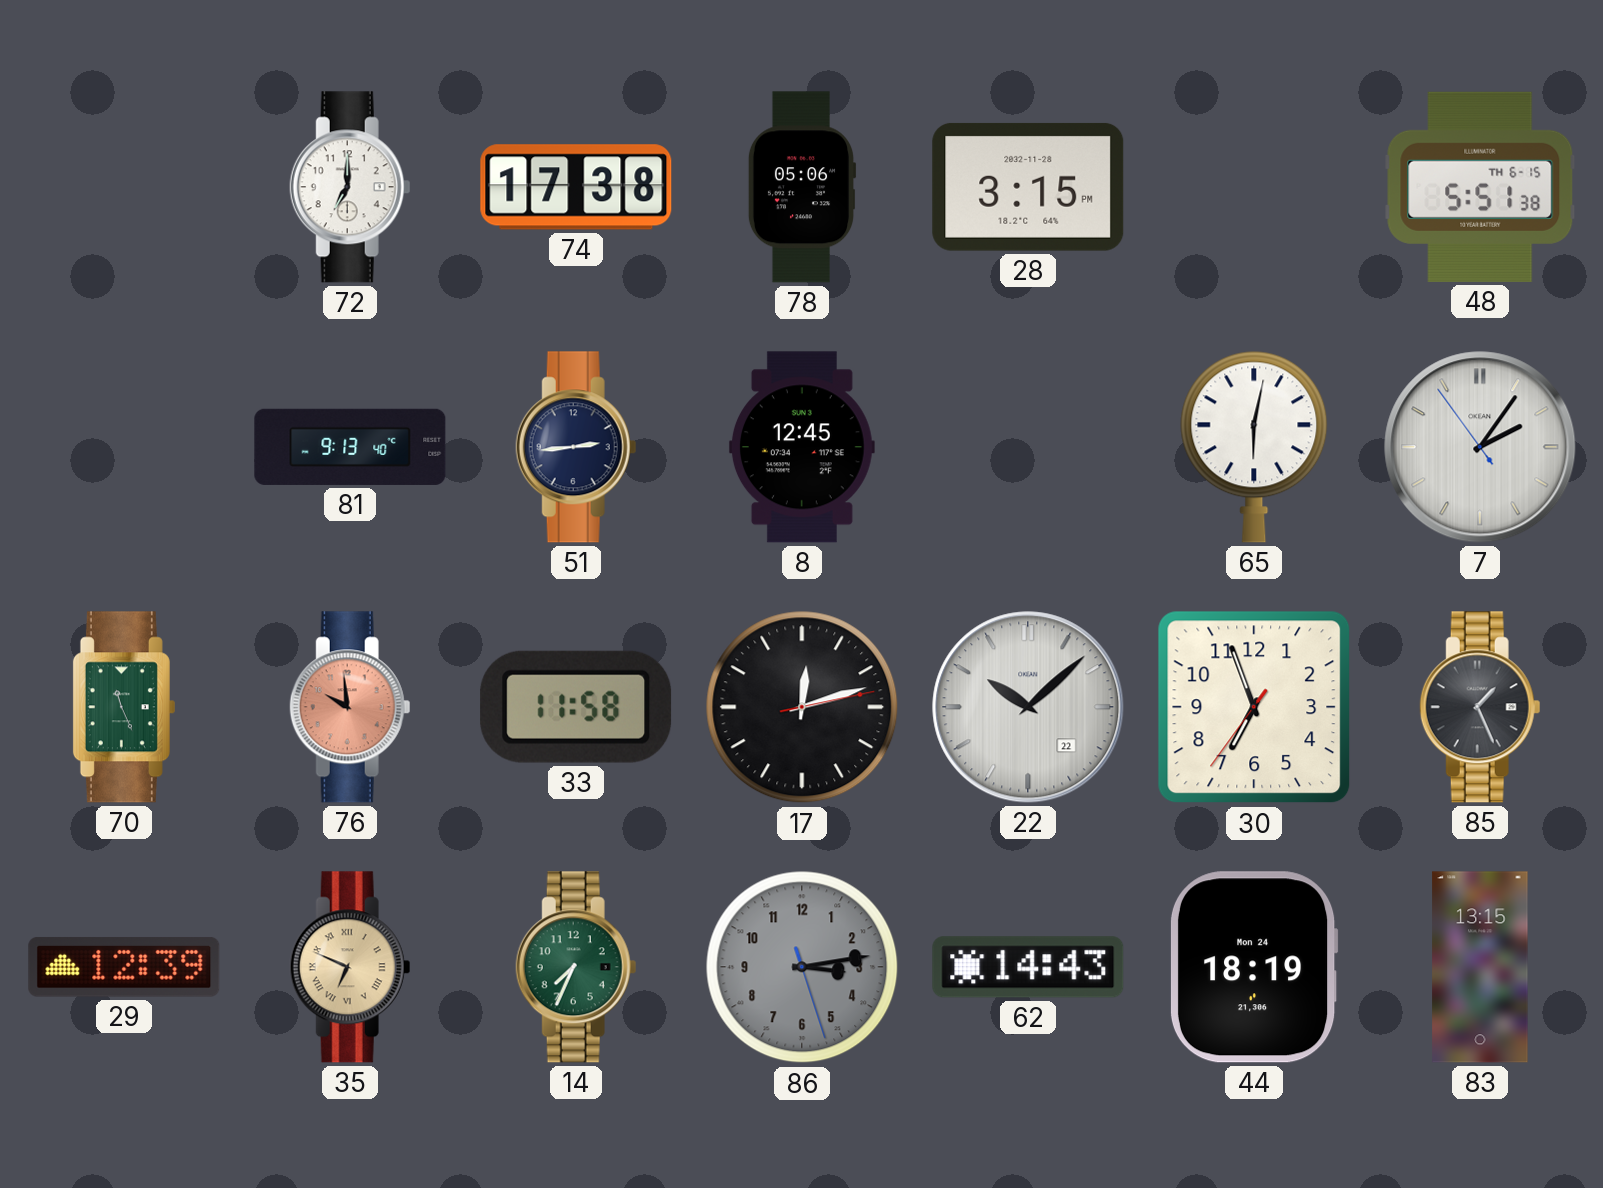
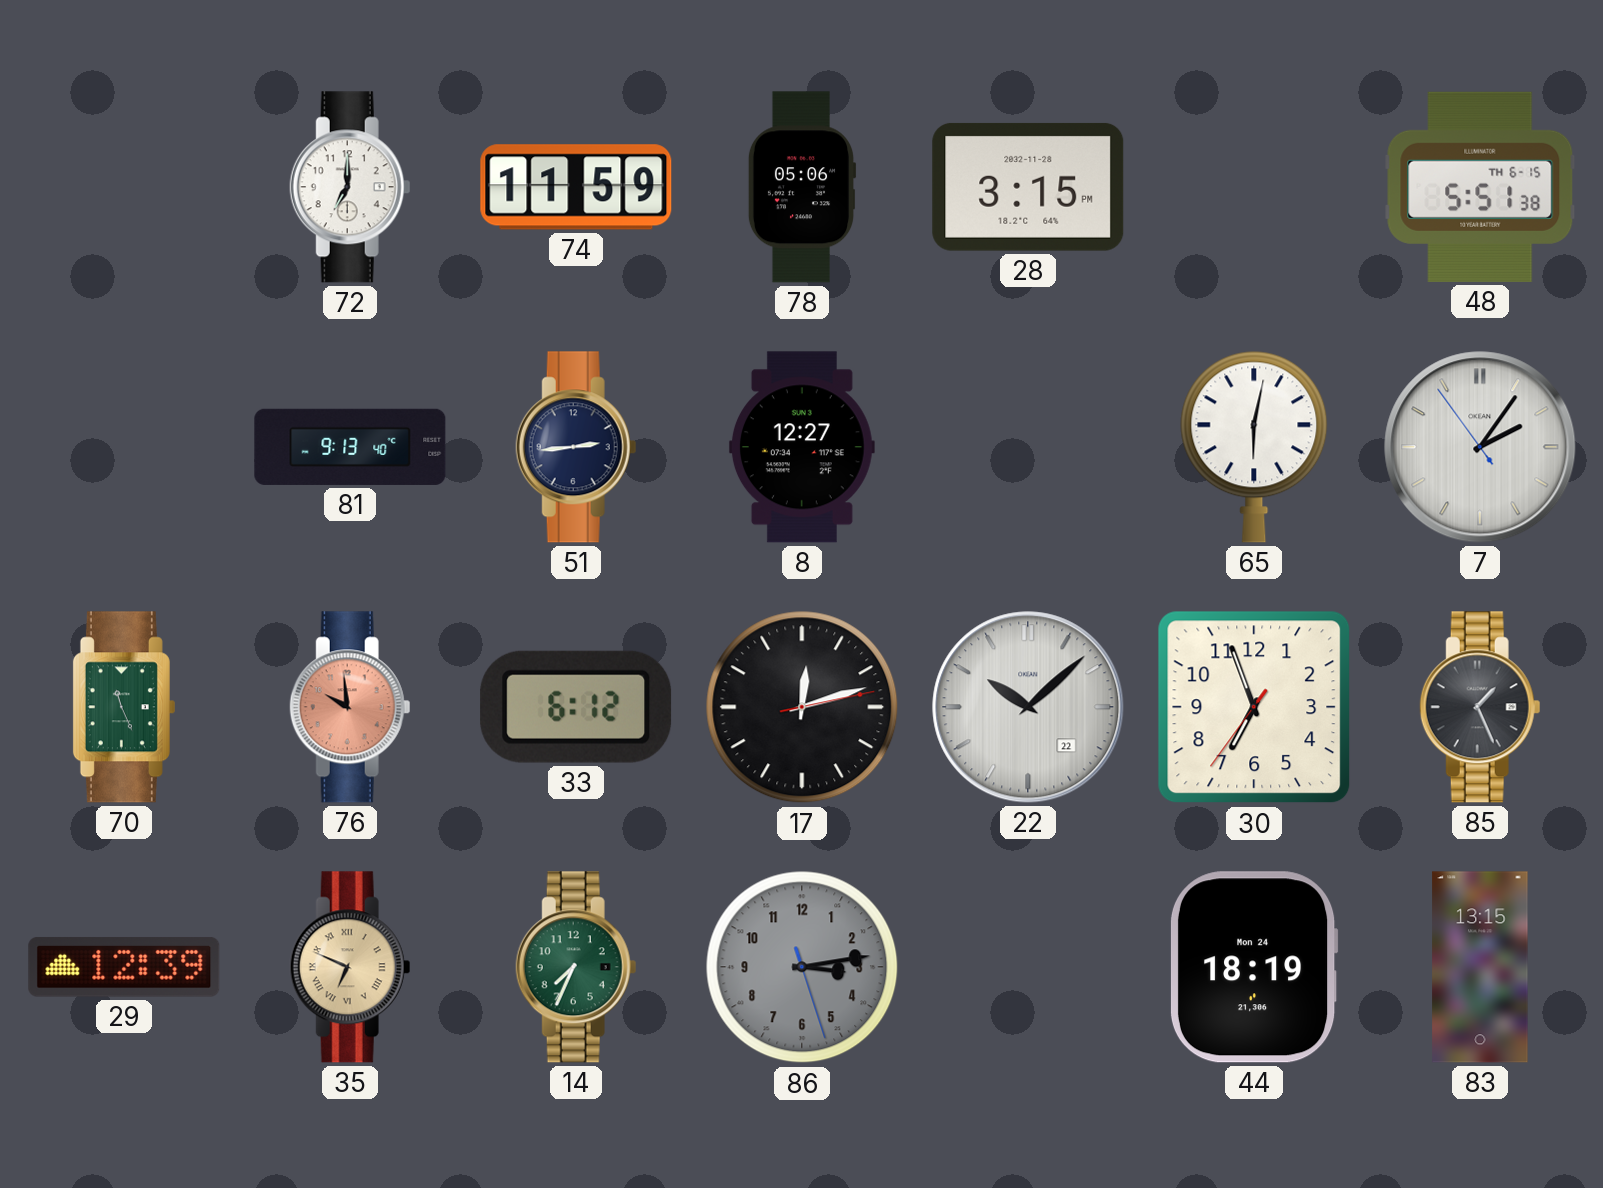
74: 17:38 -> 11:59 (576, 187)
8: 12:45 -> 12:27 (802, 447)
33: 11:58 -> 6:12 (576, 707)
62: 14:43 -> none (1028, 967)
